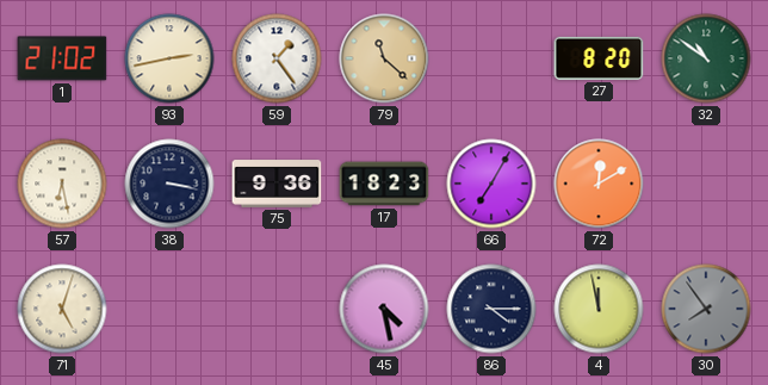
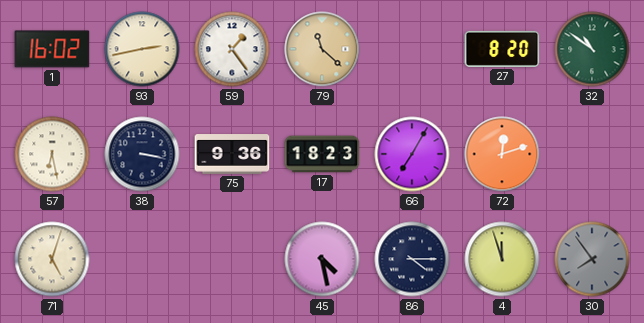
1: 21:02 -> 16:02 (52, 49)
72: 12:10 -> 12:12 (502, 154)
4: 11:58 -> 11:57 (502, 259)
